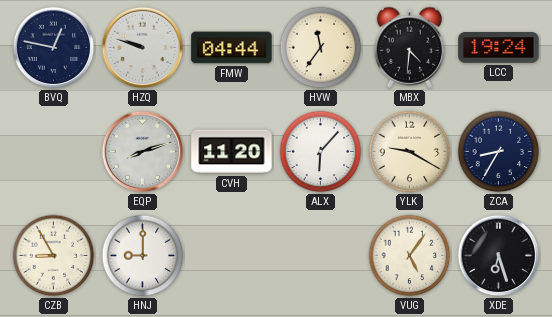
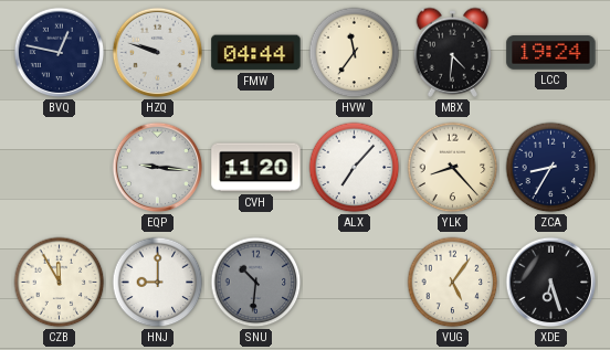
EQP: 8:12 -> 9:16 (158, 168)
ALX: 6:07 -> 7:07 (355, 168)
YLK: 9:20 -> 8:23 (453, 168)
CZB: 8:55 -> 11:55 (60, 283)
SNU: none -> 10:31 (256, 283)
